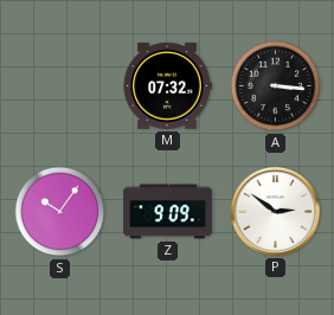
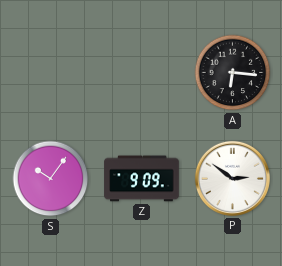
M: 07:32 -> none (167, 86)
A: 3:16 -> 6:16 (233, 73)
